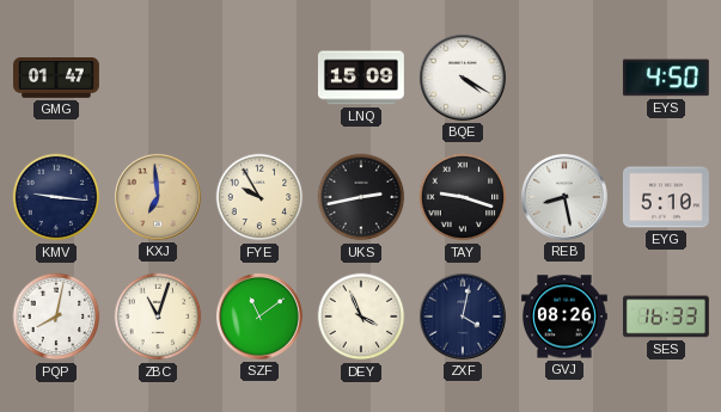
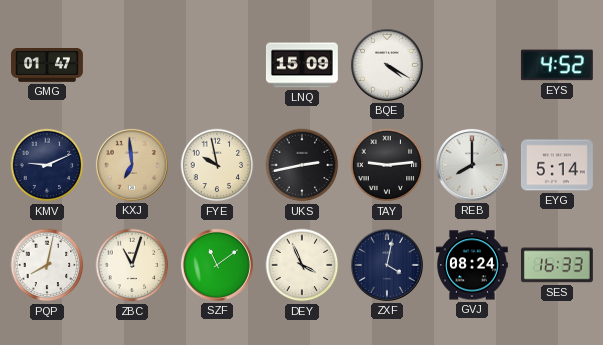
EYS: 4:50 -> 4:52 (557, 65)
KMV: 9:16 -> 9:11 (47, 165)
FYE: 9:55 -> 9:58 (217, 165)
TAY: 9:18 -> 9:14 (387, 165)
REB: 8:28 -> 8:00 (472, 165)
EYG: 5:10 -> 5:14 (557, 165)
GVJ: 08:26 -> 08:24 (472, 265)
